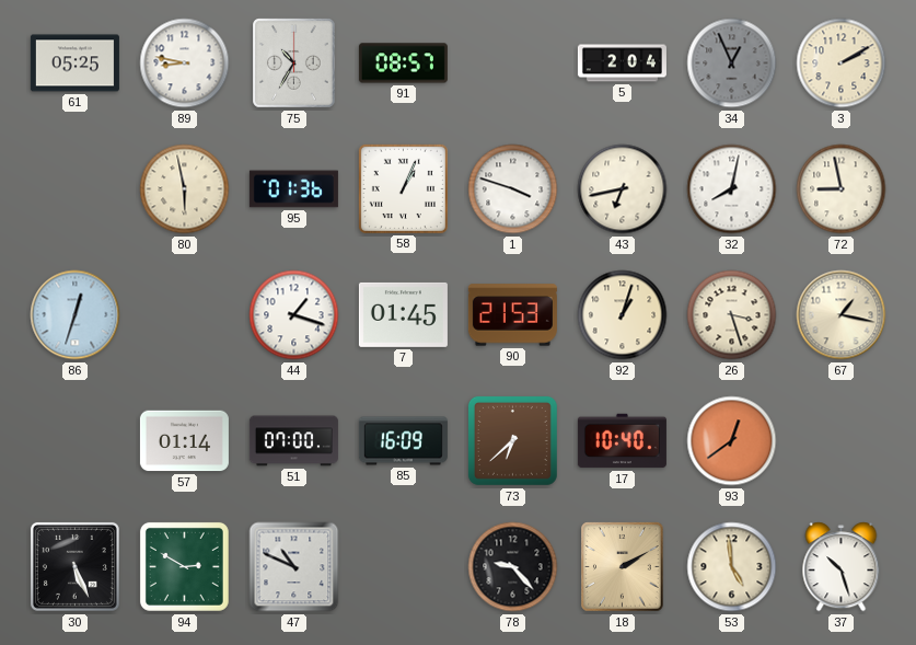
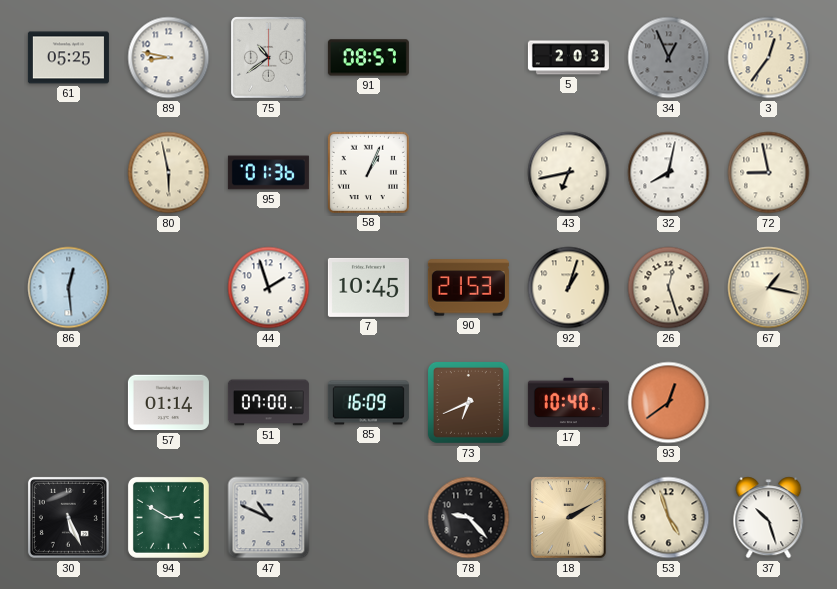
75: 10:35 -> 10:39 (269, 58)
5: 2:04 -> 2:03 (568, 58)
3: 2:10 -> 12:36 (769, 58)
1: 3:48 -> none (513, 189)
86: 12:33 -> 12:29 (69, 288)
44: 1:18 -> 1:57 (269, 288)
7: 01:45 -> 10:45 (368, 287)
26: 3:27 -> 12:27 (669, 288)
73: 6:38 -> 6:41 (468, 402)
53: 4:59 -> 4:57 (669, 518)
